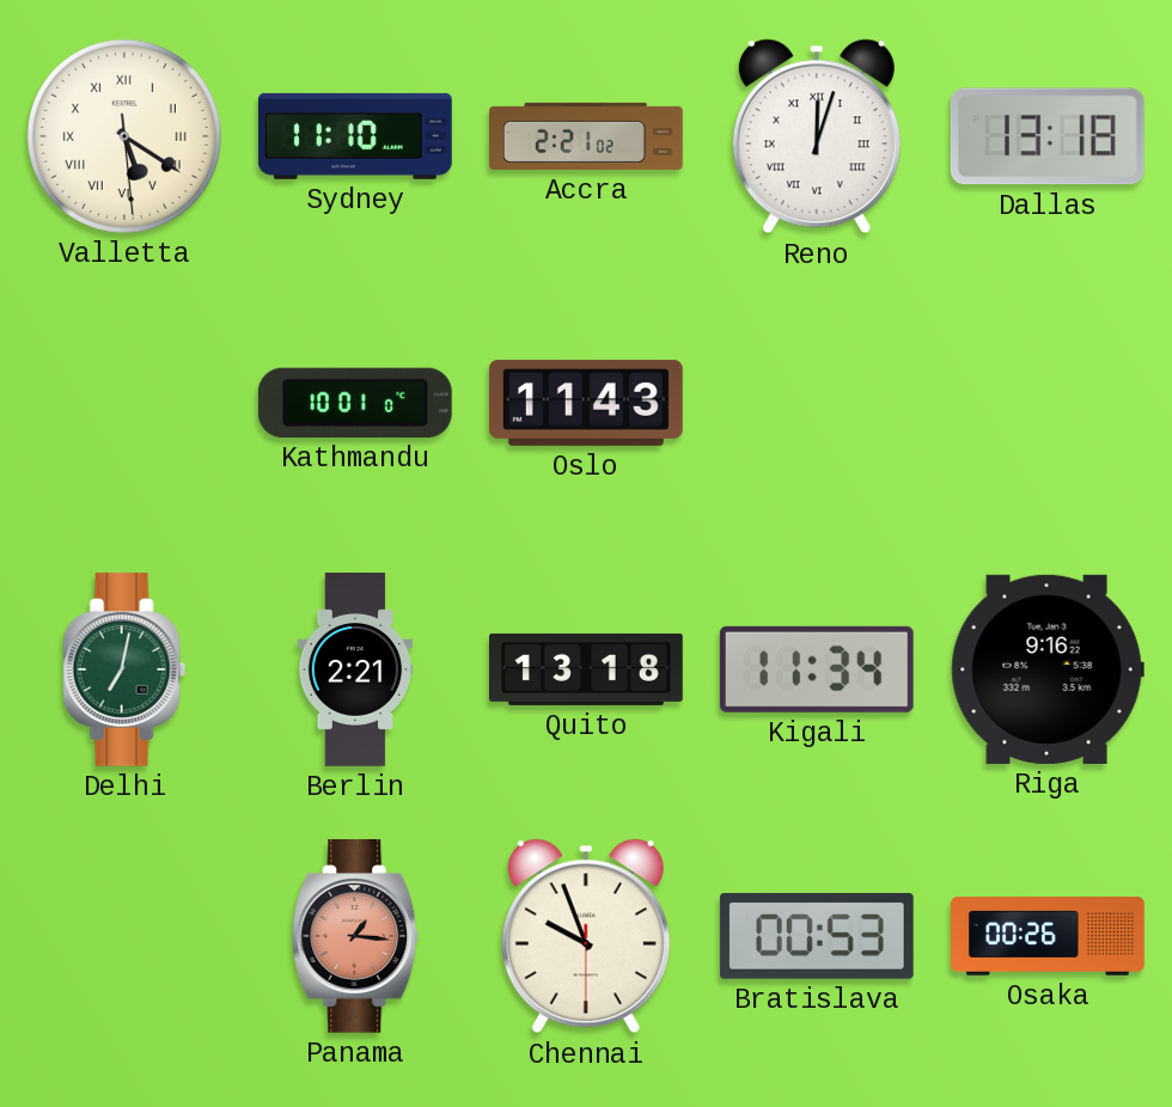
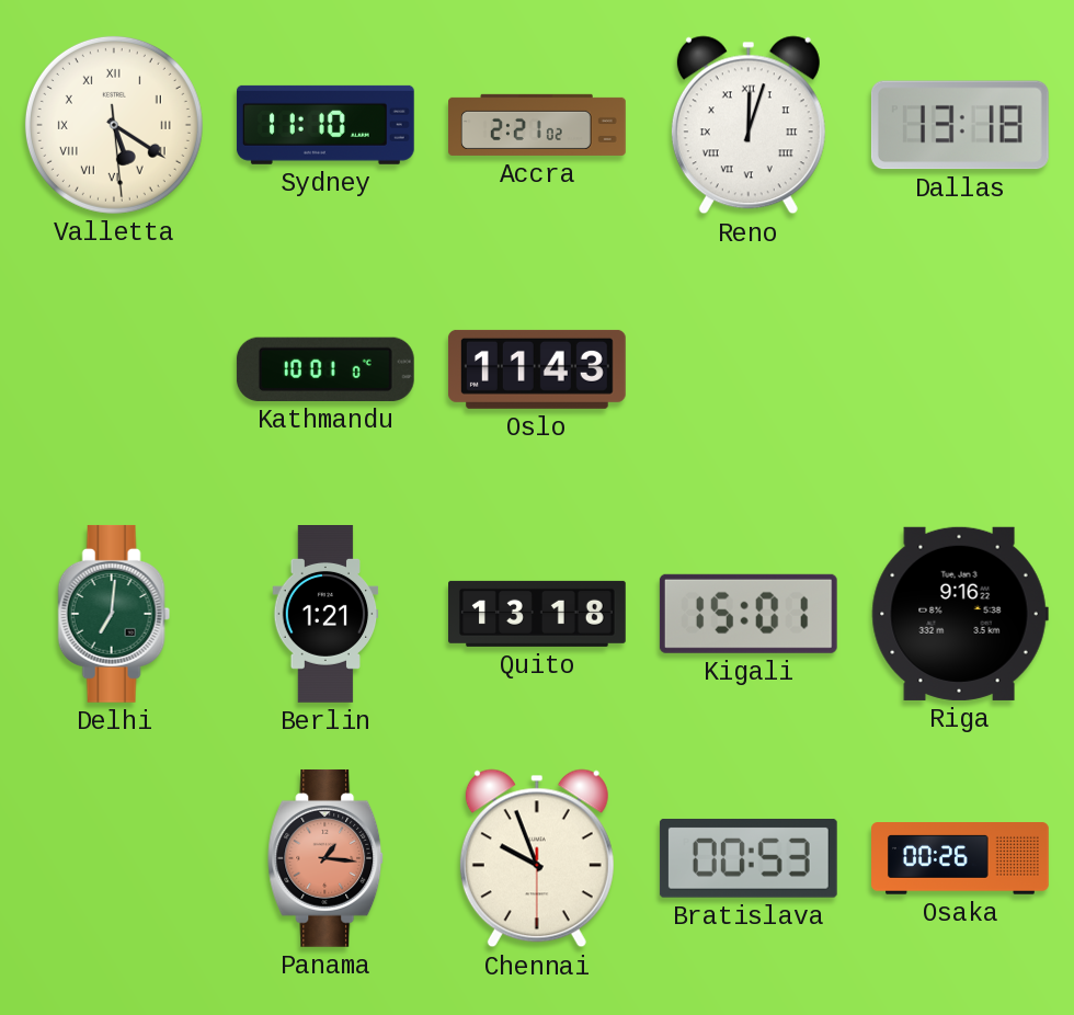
Delhi: 7:02 -> 7:01 (114, 614)
Berlin: 2:21 -> 1:21 (325, 615)
Kigali: 11:34 -> 15:01 (749, 614)
